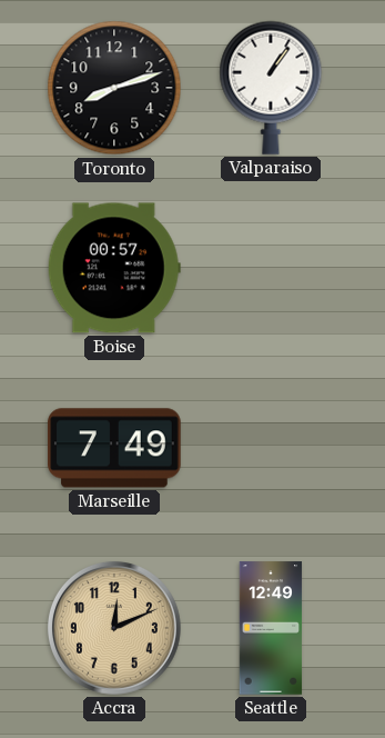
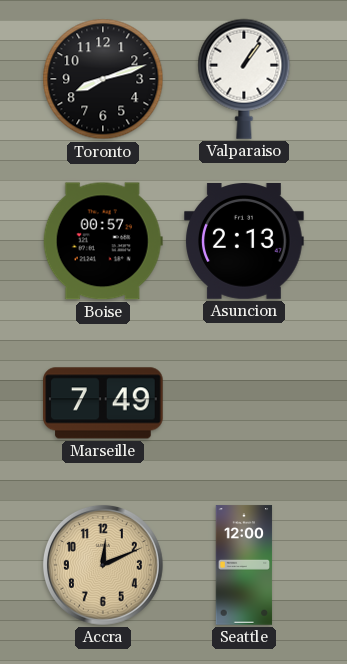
Asuncion: none -> 2:13 (244, 242)
Seattle: 12:49 -> 12:00 (244, 565)
